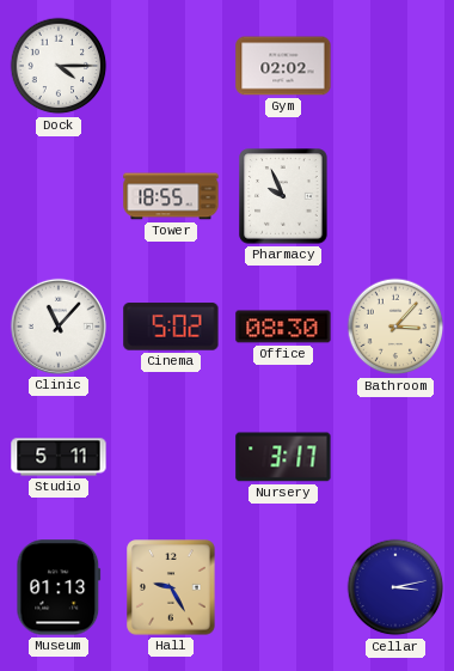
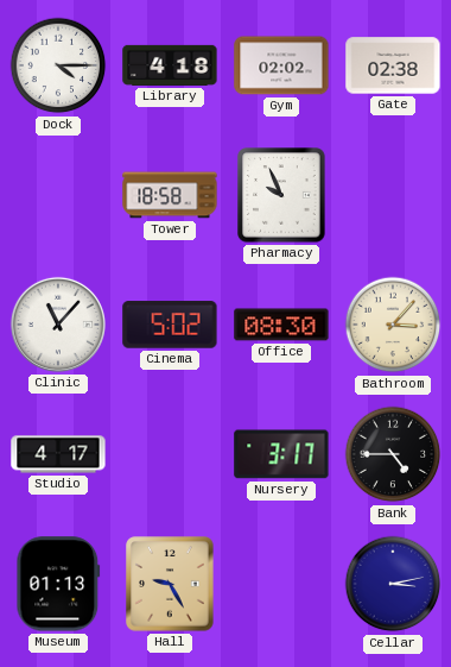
Library: none -> 4:18 (170, 65)
Gate: none -> 02:38 (393, 65)
Tower: 18:55 -> 18:58 (170, 195)
Studio: 5:11 -> 4:17 (58, 454)
Bank: none -> 4:45 (393, 454)
